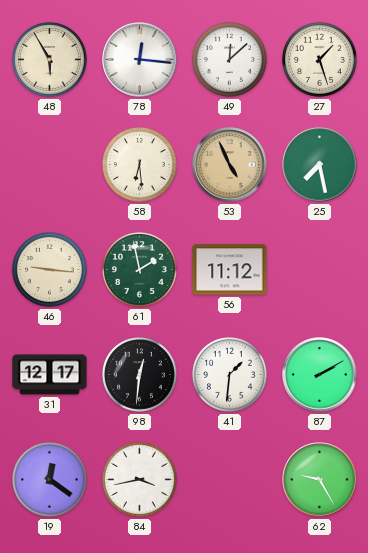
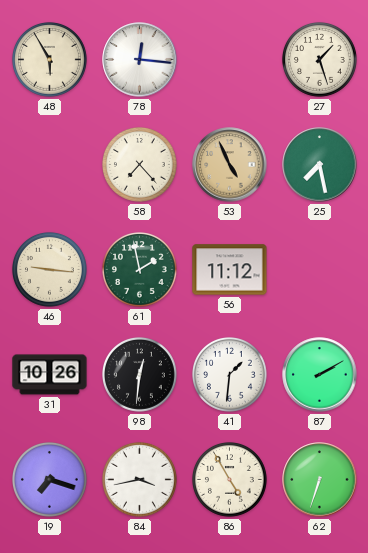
49: 12:08 -> none (230, 60)
58: 6:29 -> 7:23 (140, 165)
31: 12:17 -> 10:26 (50, 375)
19: 12:21 -> 7:18 (50, 480)
86: none -> 4:55 (230, 480)
62: 9:25 -> 6:33 (320, 480)
